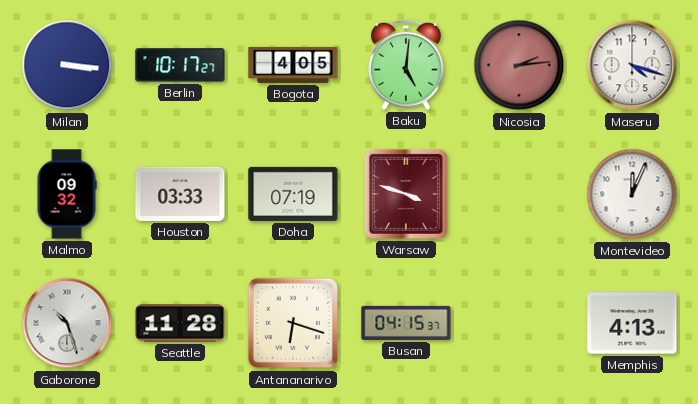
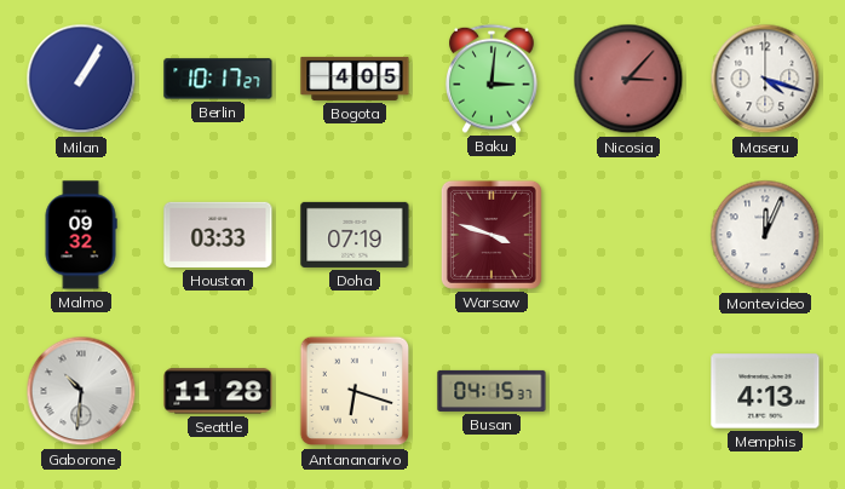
Milan: 3:16 -> 1:05 (81, 79)
Baku: 5:01 -> 3:01 (493, 79)
Nicosia: 2:14 -> 3:07 (628, 79)
Gaborone: 10:27 -> 10:31 (81, 391)
